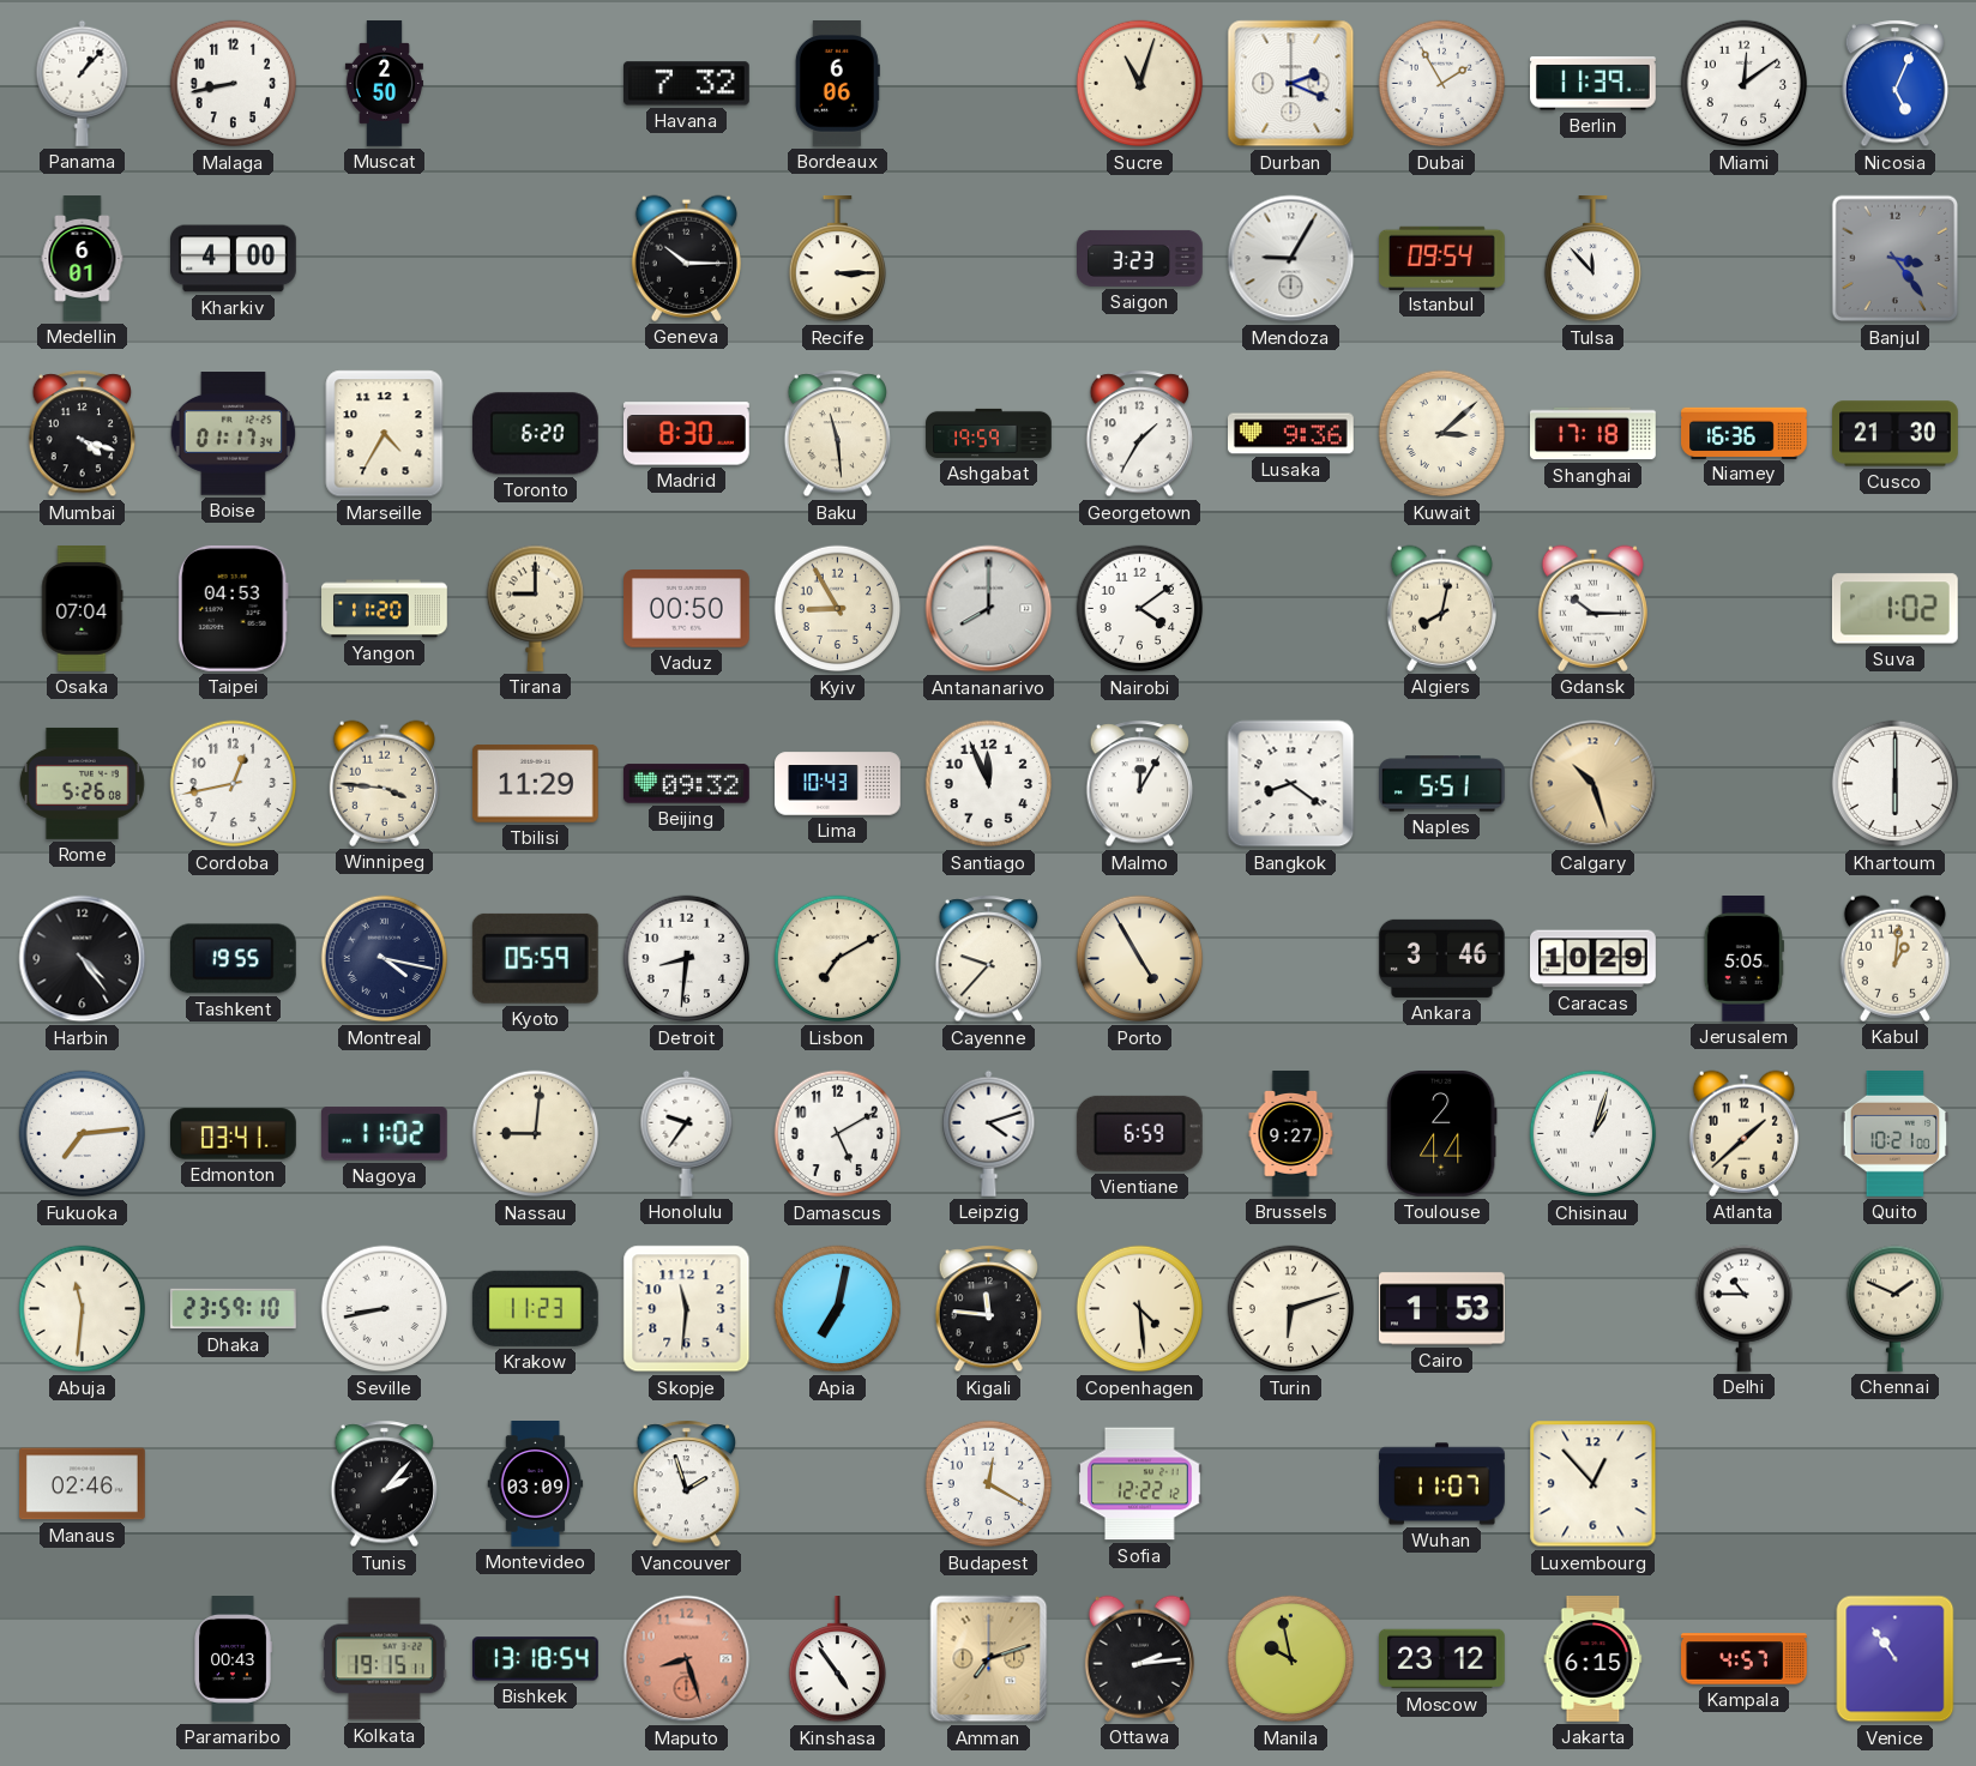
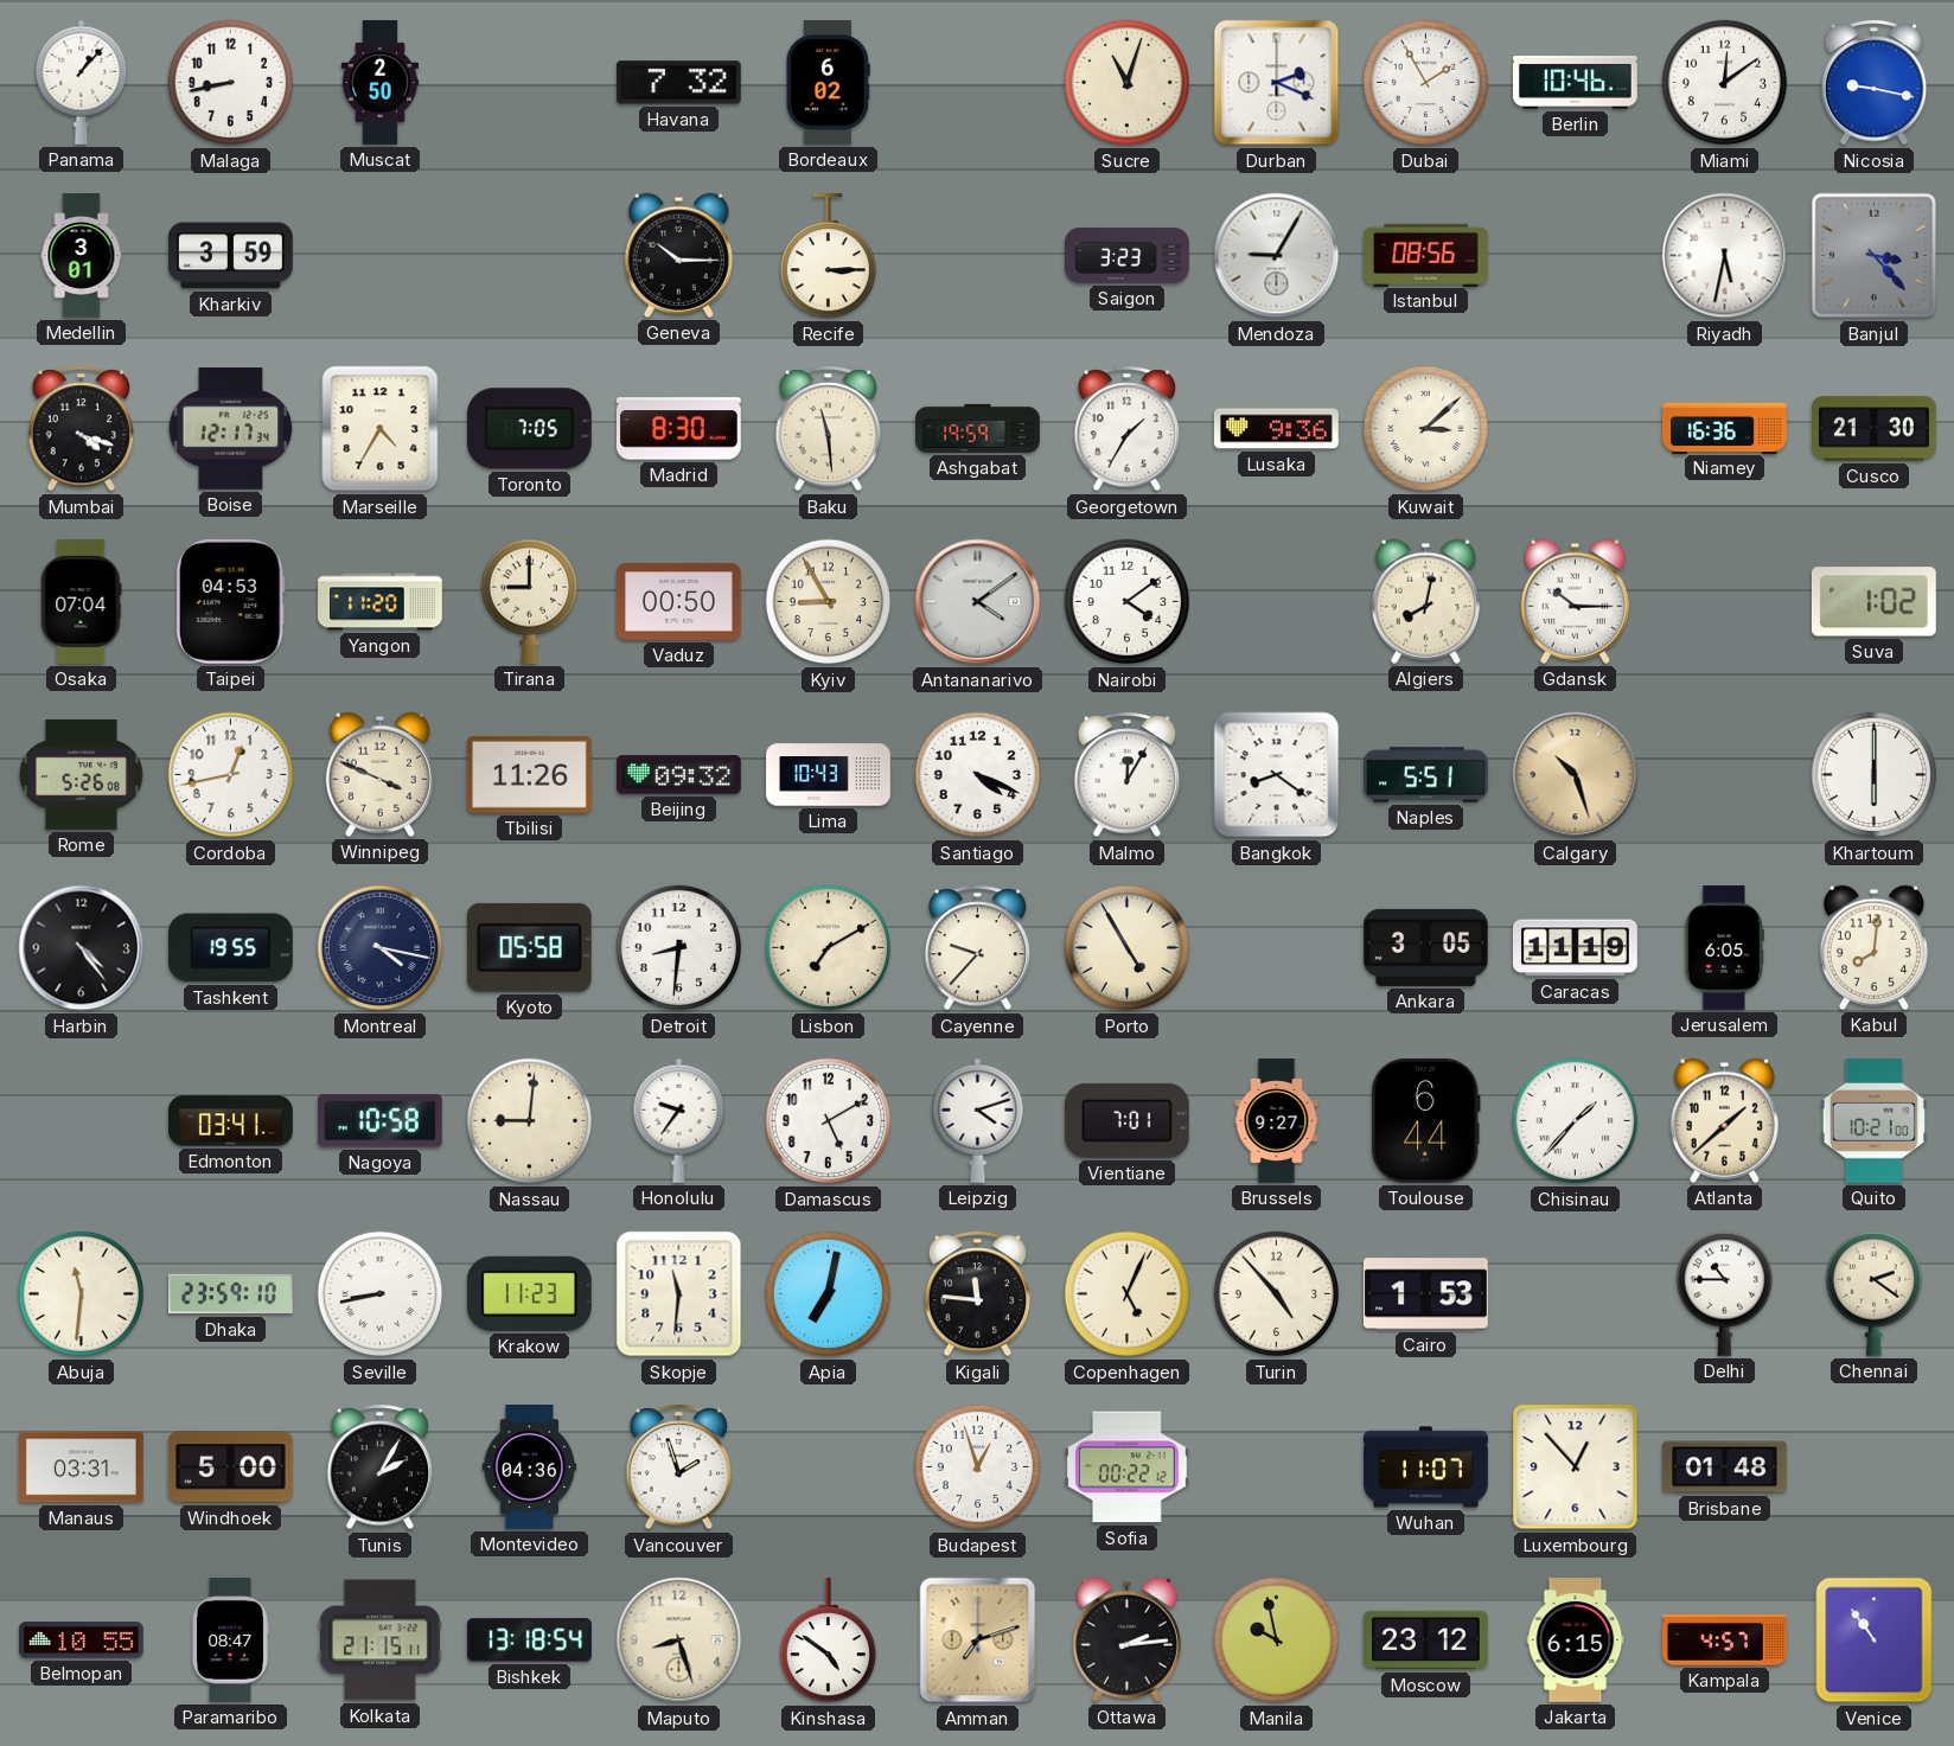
Bordeaux: 6:06 -> 6:02 (828, 83)
Berlin: 11:39 -> 10:46 (1576, 83)
Nicosia: 5:04 -> 9:17 (1875, 83)
Medellin: 6:01 -> 3:01 (82, 256)
Kharkiv: 4:00 -> 3:59 (231, 256)
Istanbul: 09:54 -> 08:56 (1426, 255)
Tulsa: 11:53 -> none (1592, 260)
Riyadh: none -> 5:32 (1725, 256)
Banjul: 3:24 -> 3:23 (1875, 256)
Boise: 01:17 -> 12:17 (231, 429)
Toronto: 6:20 -> 7:05 (529, 429)
Shanghai: 17:18 -> none (1594, 434)
Antananarivo: 8:00 -> 4:09 (978, 602)
Winnipeg: 3:46 -> 3:49 (379, 774)
Tbilisi: 11:29 -> 11:26 (529, 775)
Santiago: 11:56 -> 4:19 (978, 775)
Kyoto: 05:59 -> 05:58 (529, 947)
Ankara: 3:46 -> 3:05 (1425, 947)
Caracas: 10:29 -> 11:19 (1576, 948)
Jerusalem: 5:05 -> 6:05 (1724, 948)
Kabul: 1:01 -> 8:01 (1873, 947)
Fukuoka: 7:14 -> none (83, 1134)
Nagoya: 11:02 -> 10:58 (379, 1121)
Vientiane: 6:59 -> 7:01 (1126, 1120)
Toulouse: 2:44 -> 6:44 (1425, 1120)
Chisinau: 1:03 -> 1:37 (1576, 1121)
Copenhagen: 4:29 -> 5:04 (1128, 1294)
Turin: 6:12 -> 4:53 (1277, 1294)
Chennai: 1:49 -> 2:21 (1873, 1293)
Manaus: 02:46 -> 03:31 (82, 1467)
Windhoek: none -> 5:00 (230, 1467)
Tunis: 2:07 -> 2:05 (381, 1467)
Montevideo: 03:09 -> 04:36 (530, 1467)
Budapest: 12:20 -> 12:57 (978, 1467)
Sofia: 12:22 -> 00:22 (1126, 1467)
Brisbane: none -> 01:48 (1725, 1467)
Belmopan: none -> 10:55 (82, 1641)
Paramaribo: 00:43 -> 08:47 (230, 1641)
Kolkata: 19:15 -> 21:15 (379, 1641)
Maputo dial: salmon -> cream (679, 1641)
Kinshasa: 4:54 -> 4:51 (828, 1642)
